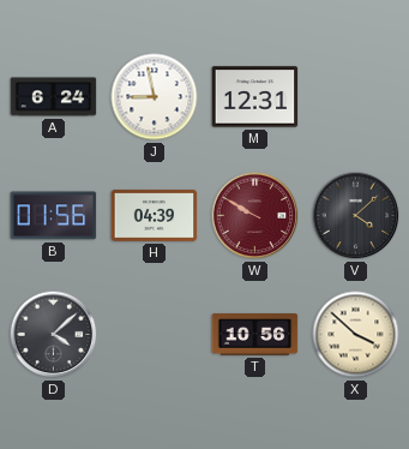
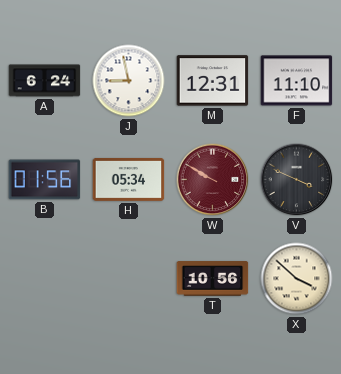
F: none -> 11:10 (297, 81)
H: 04:39 -> 05:34 (129, 180)
V: 4:08 -> 3:49 (297, 180)
D: 4:08 -> none (54, 335)
